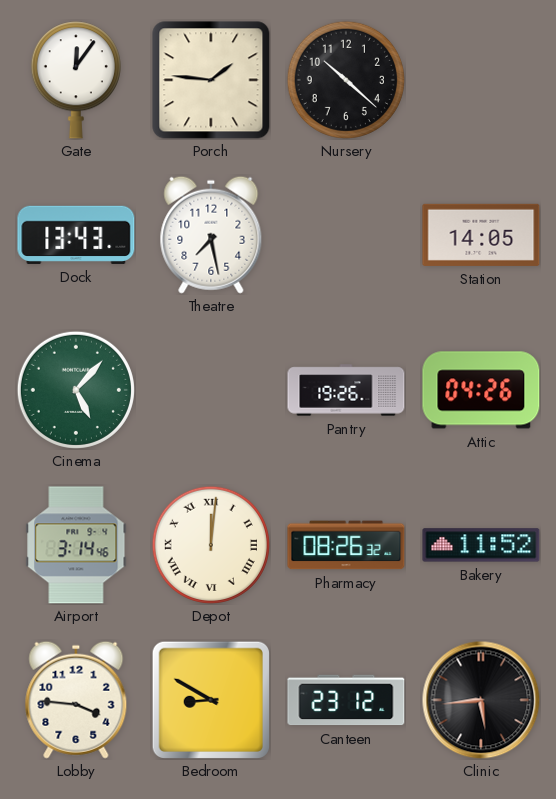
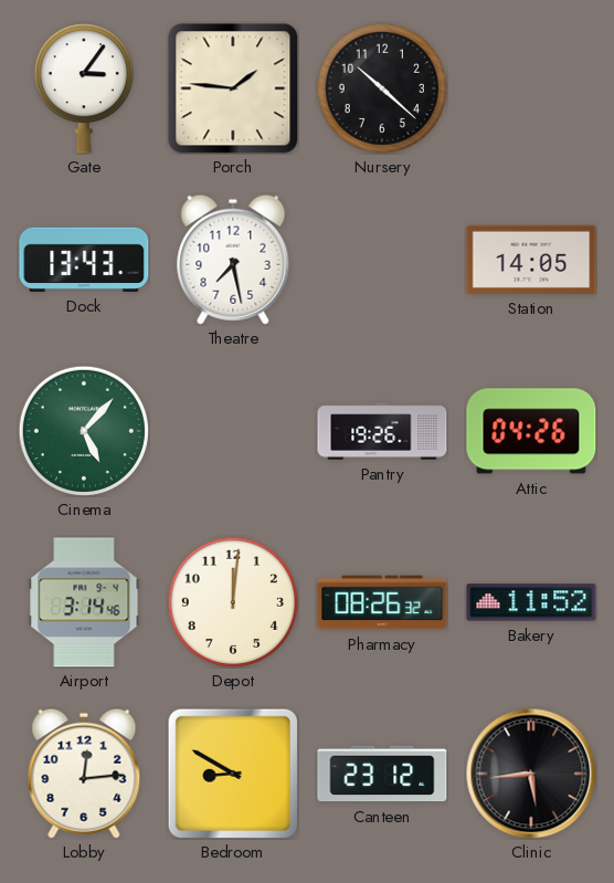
Gate: 12:06 -> 3:06 (84, 88)
Depot numerals: Roman -> Arabic (233, 602)
Lobby: 3:46 -> 12:14 (84, 774)
